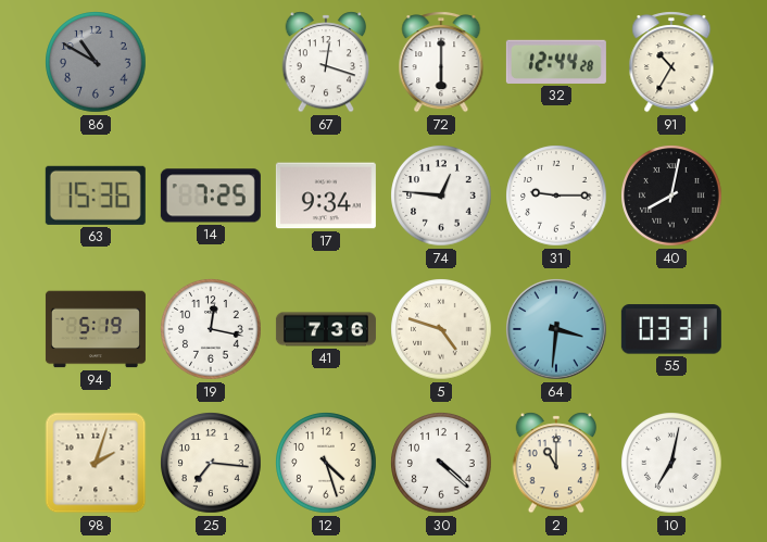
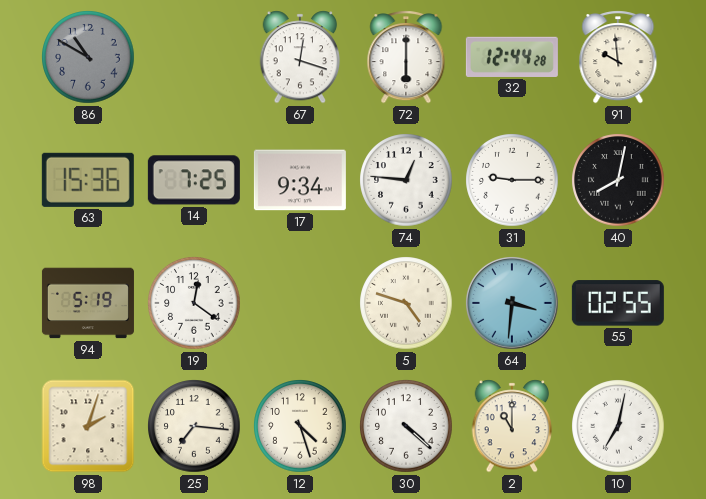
91: 10:35 -> 9:59 (618, 57)
19: 12:17 -> 12:21 (194, 303)
41: 7:36 -> none (326, 329)
55: 03:31 -> 02:55 (618, 303)
